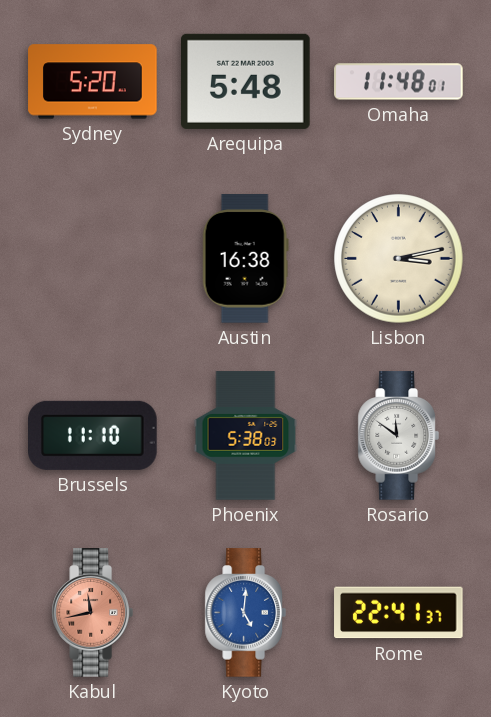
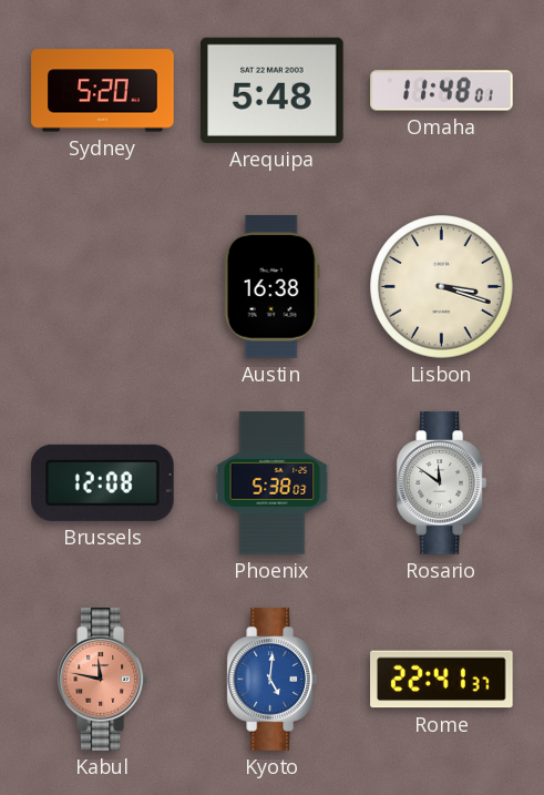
Lisbon: 3:13 -> 3:18 (442, 287)
Brussels: 11:10 -> 12:08 (103, 482)
Kabul: 11:43 -> 11:47 (102, 680)
